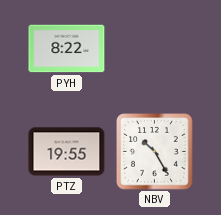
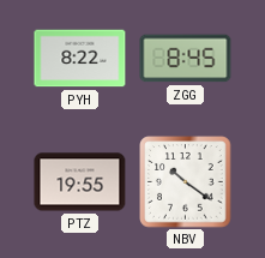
ZGG: none -> 8:45 (186, 59)
NBV: 10:25 -> 10:21 (186, 182)
